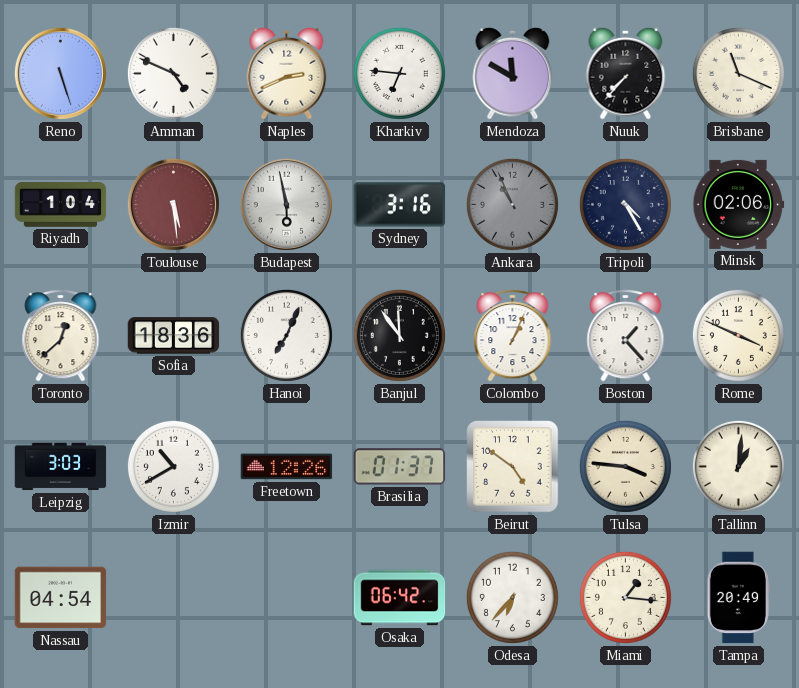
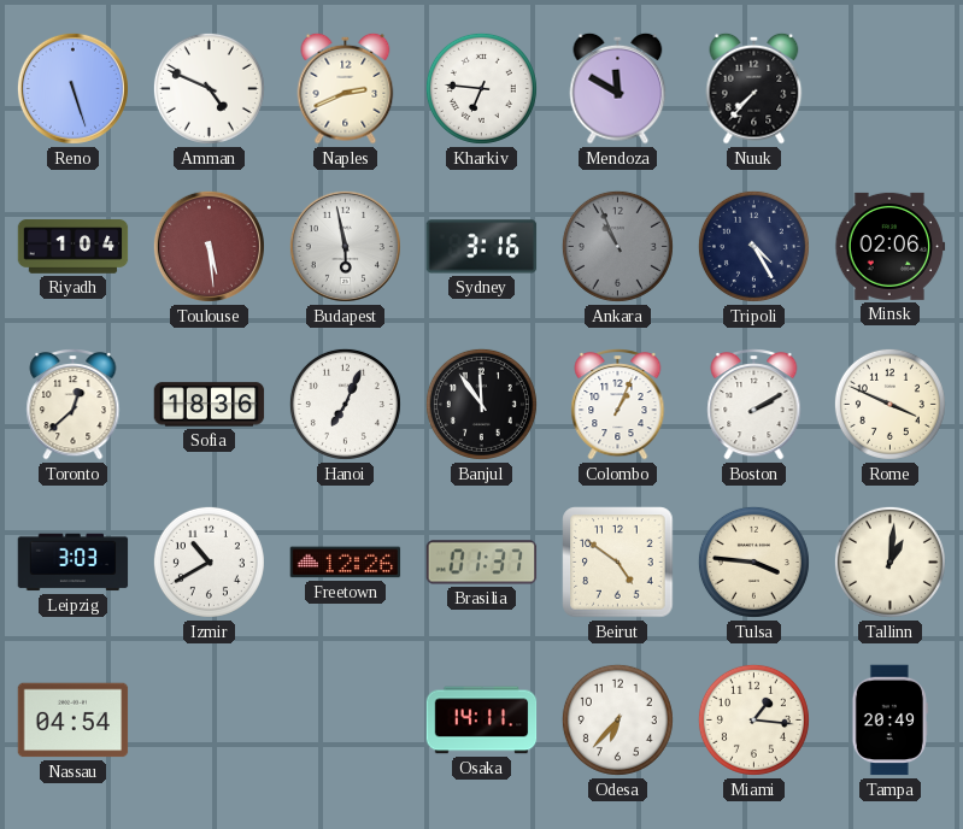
Brisbane: 11:19 -> none (738, 73)
Boston: 1:23 -> 2:10 (754, 405)
Osaka: 06:42 -> 14:11 (482, 721)
